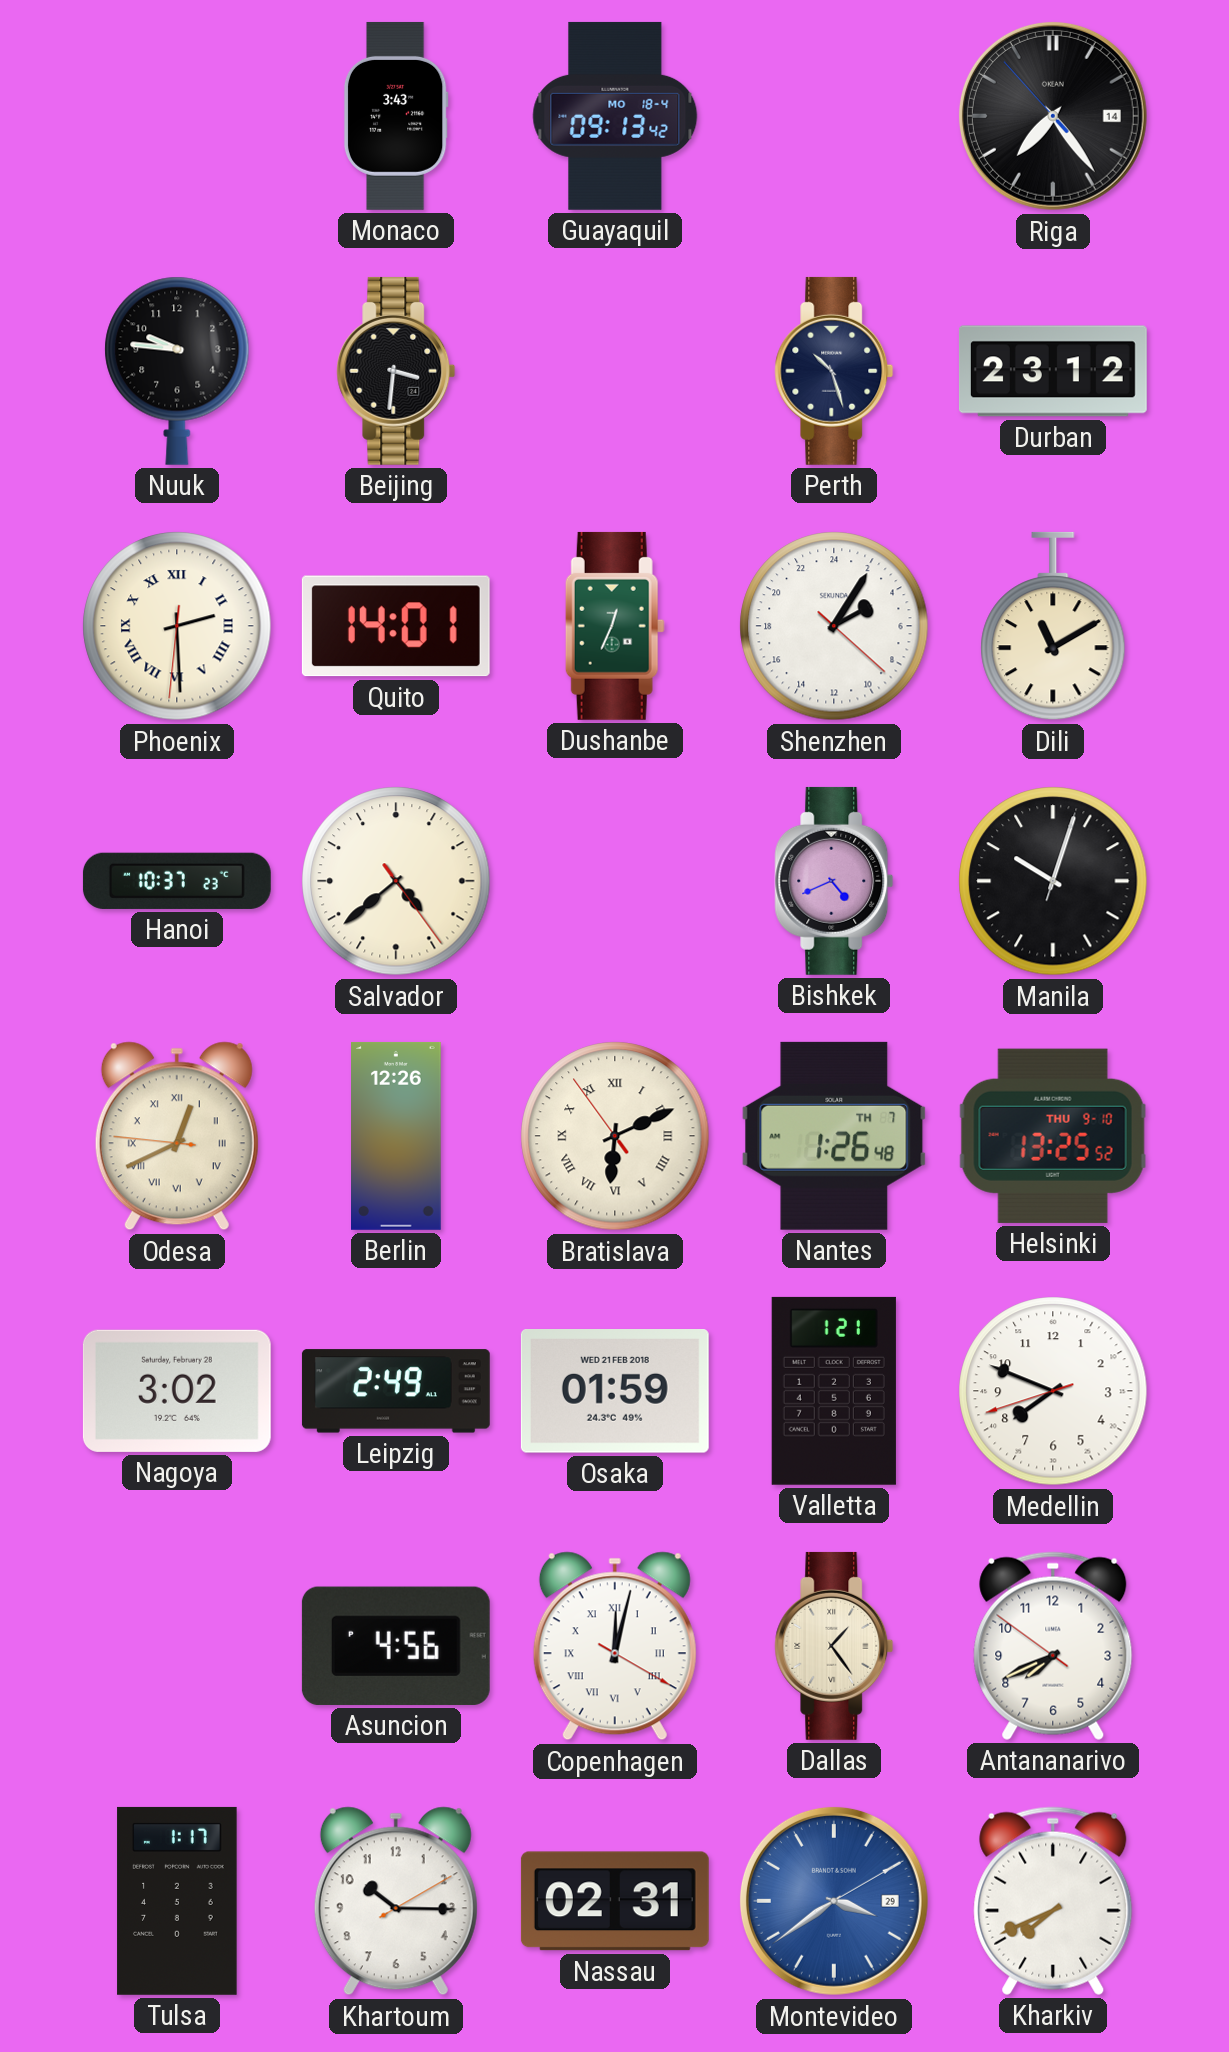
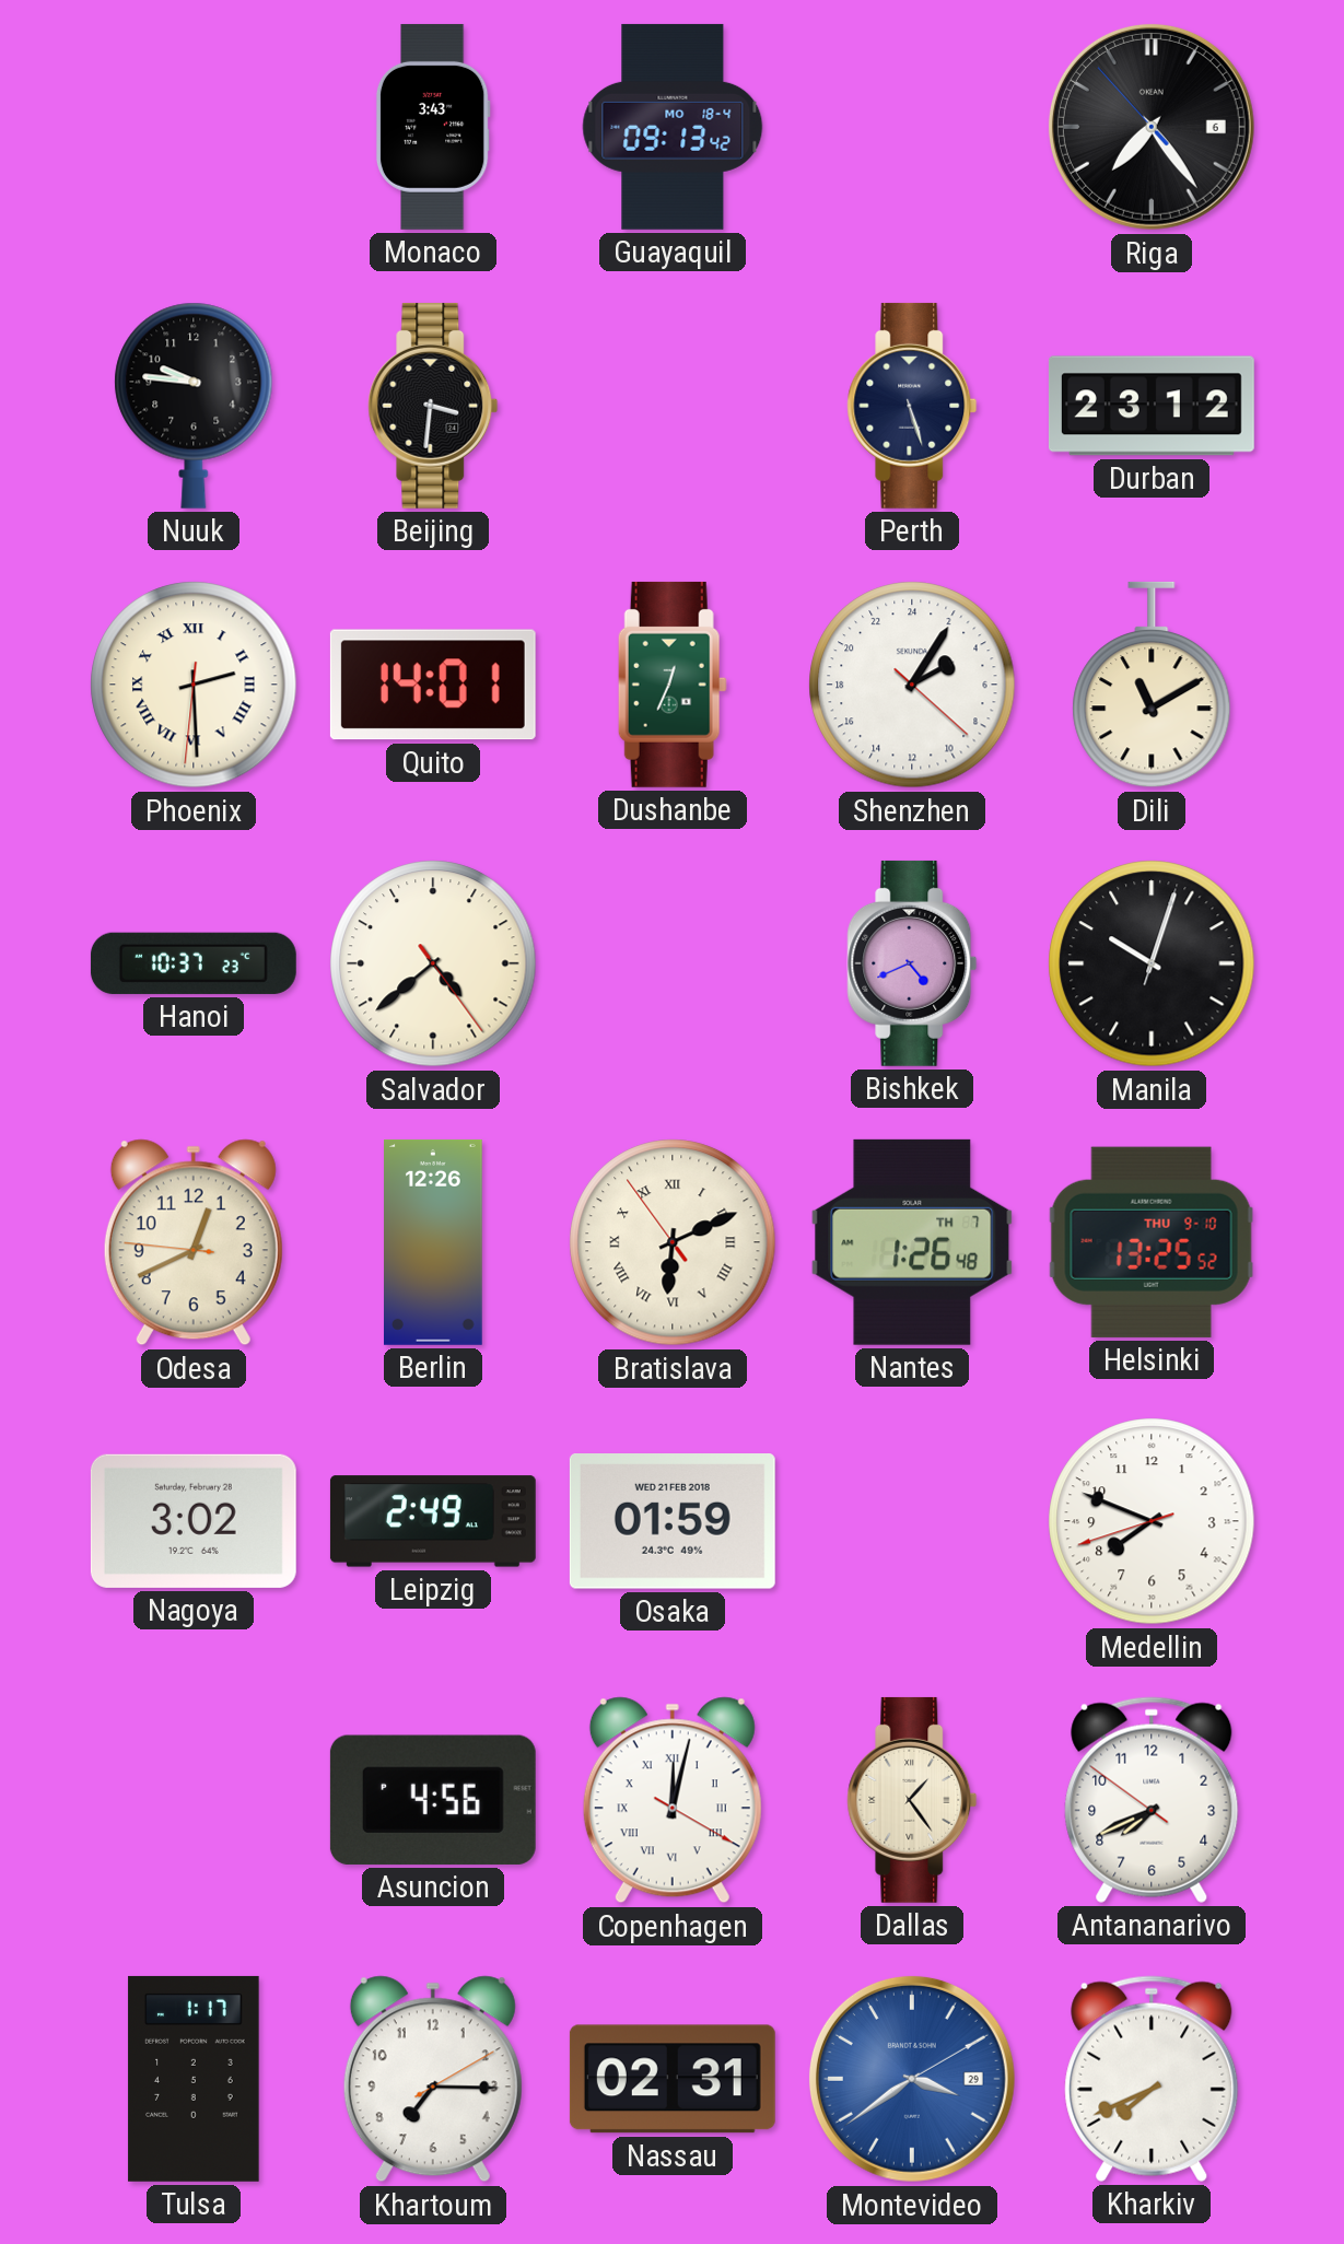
Riga date: 14 -> 6 (1152, 127)
Perth: 10:27 -> 5:27 (912, 406)
Odesa numerals: Roman -> Arabic (194, 1242)
Valletta: 1:21 -> none (834, 1391)
Khartoum: 10:15 -> 7:15 (433, 2079)
